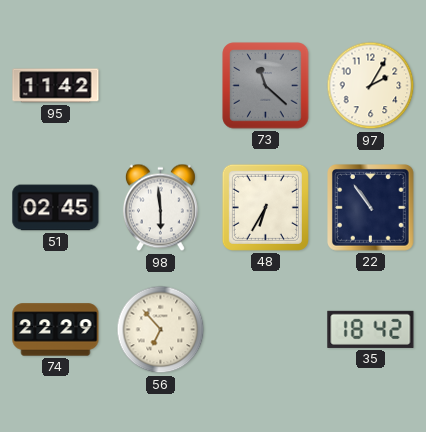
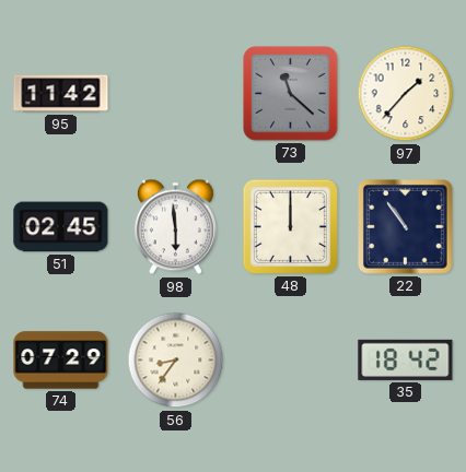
97: 2:05 -> 1:37 (406, 94)
48: 6:35 -> 12:00 (290, 226)
74: 22:29 -> 07:29 (61, 361)
56: 6:53 -> 8:36 (176, 361)
